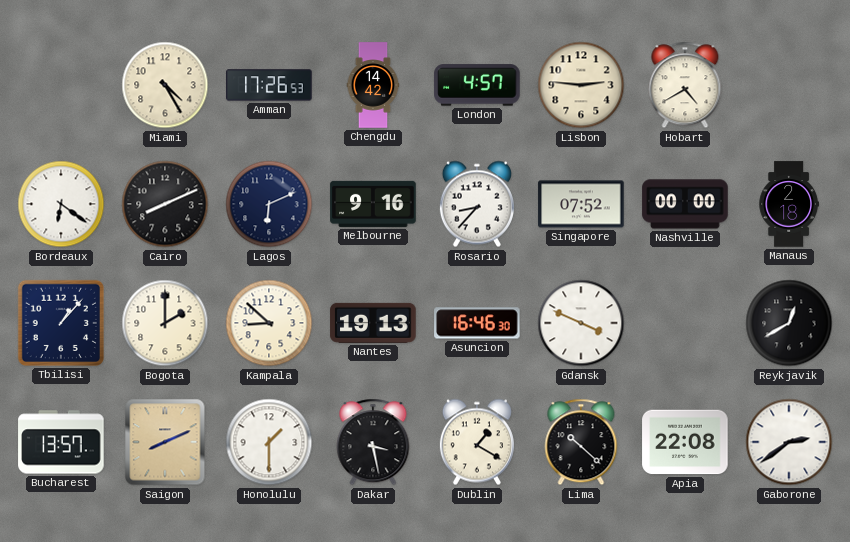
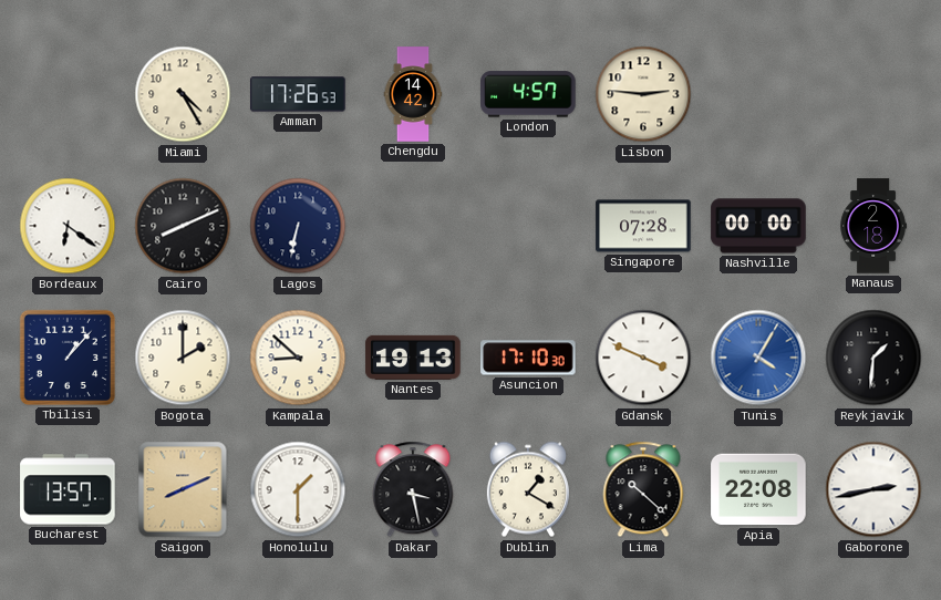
Hobart: 4:40 -> none (685, 85)
Lagos: 6:11 -> 6:32 (298, 226)
Melbourne: 9:16 -> none (373, 204)
Rosario: 8:37 -> none (477, 204)
Singapore: 07:52 -> 07:28 (643, 226)
Asuncion: 16:46 -> 17:10 (528, 358)
Tunis: none -> 4:05 (758, 358)
Reykjavik: 12:40 -> 1:31 (873, 358)
Gaborone: 2:39 -> 2:43 (873, 489)
